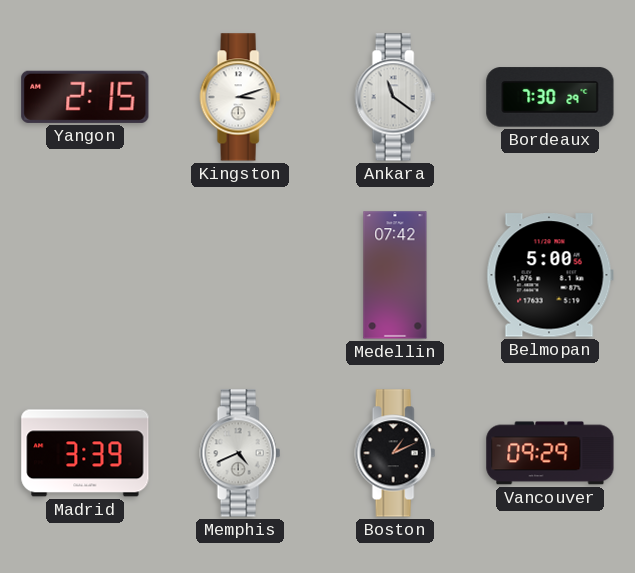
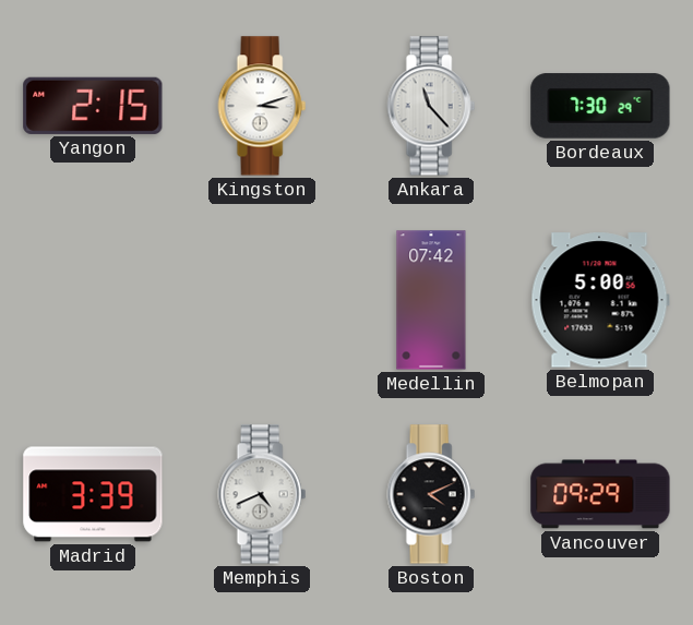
Ankara: 11:21 -> 11:23 (431, 106)
Boston: 1:11 -> 4:11 (431, 494)
